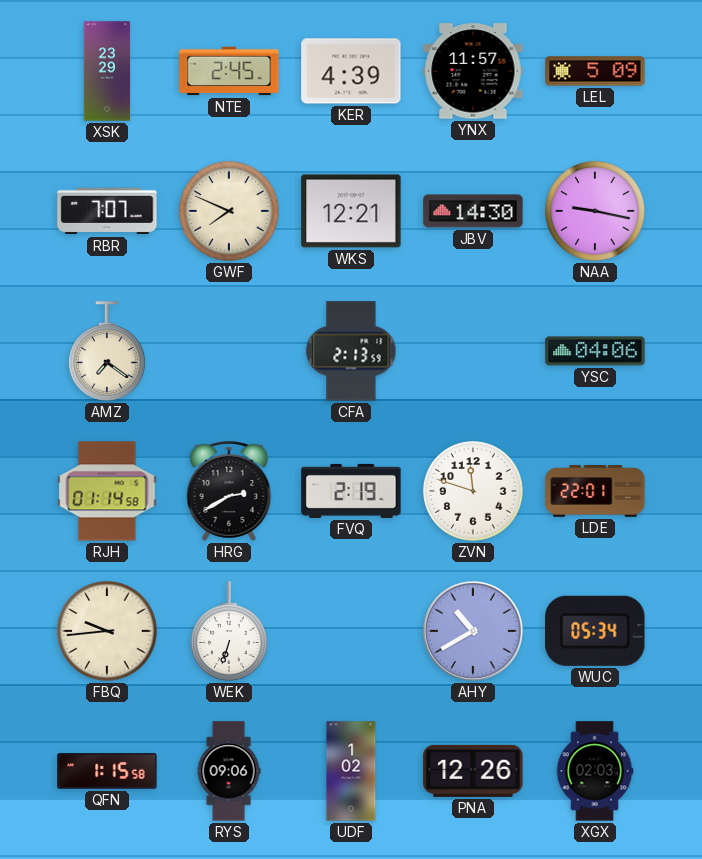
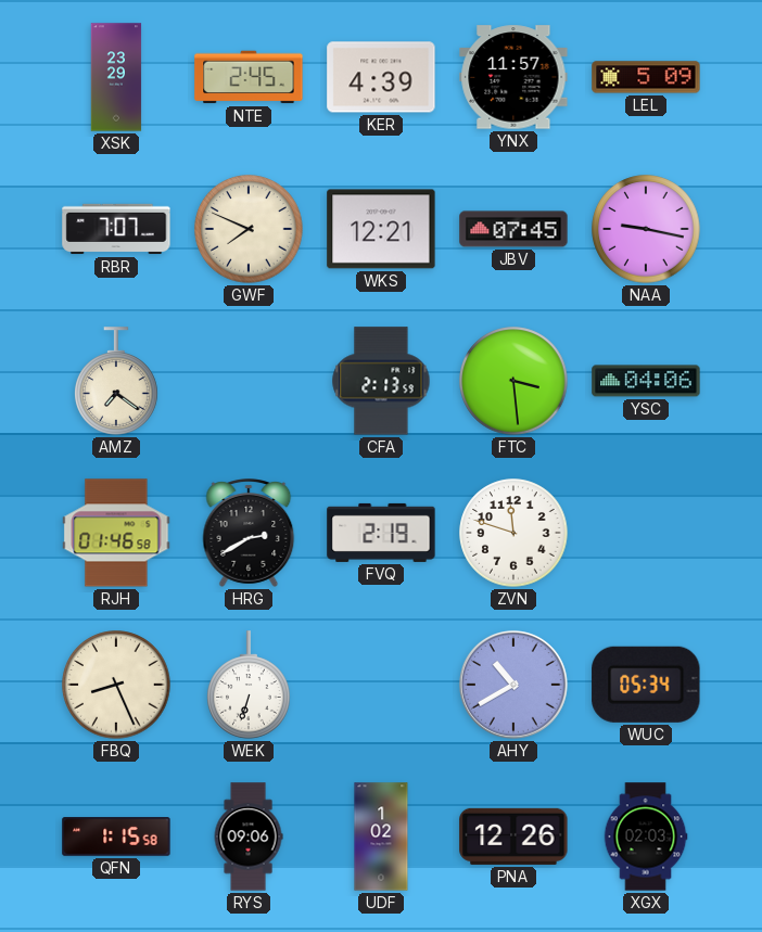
JBV: 14:30 -> 07:45 (513, 229)
FTC: none -> 3:29 (513, 381)
RJH: 01:14 -> 01:46 (116, 533)
LDE: 22:01 -> none (595, 492)
FBQ: 9:44 -> 8:26 (116, 685)
